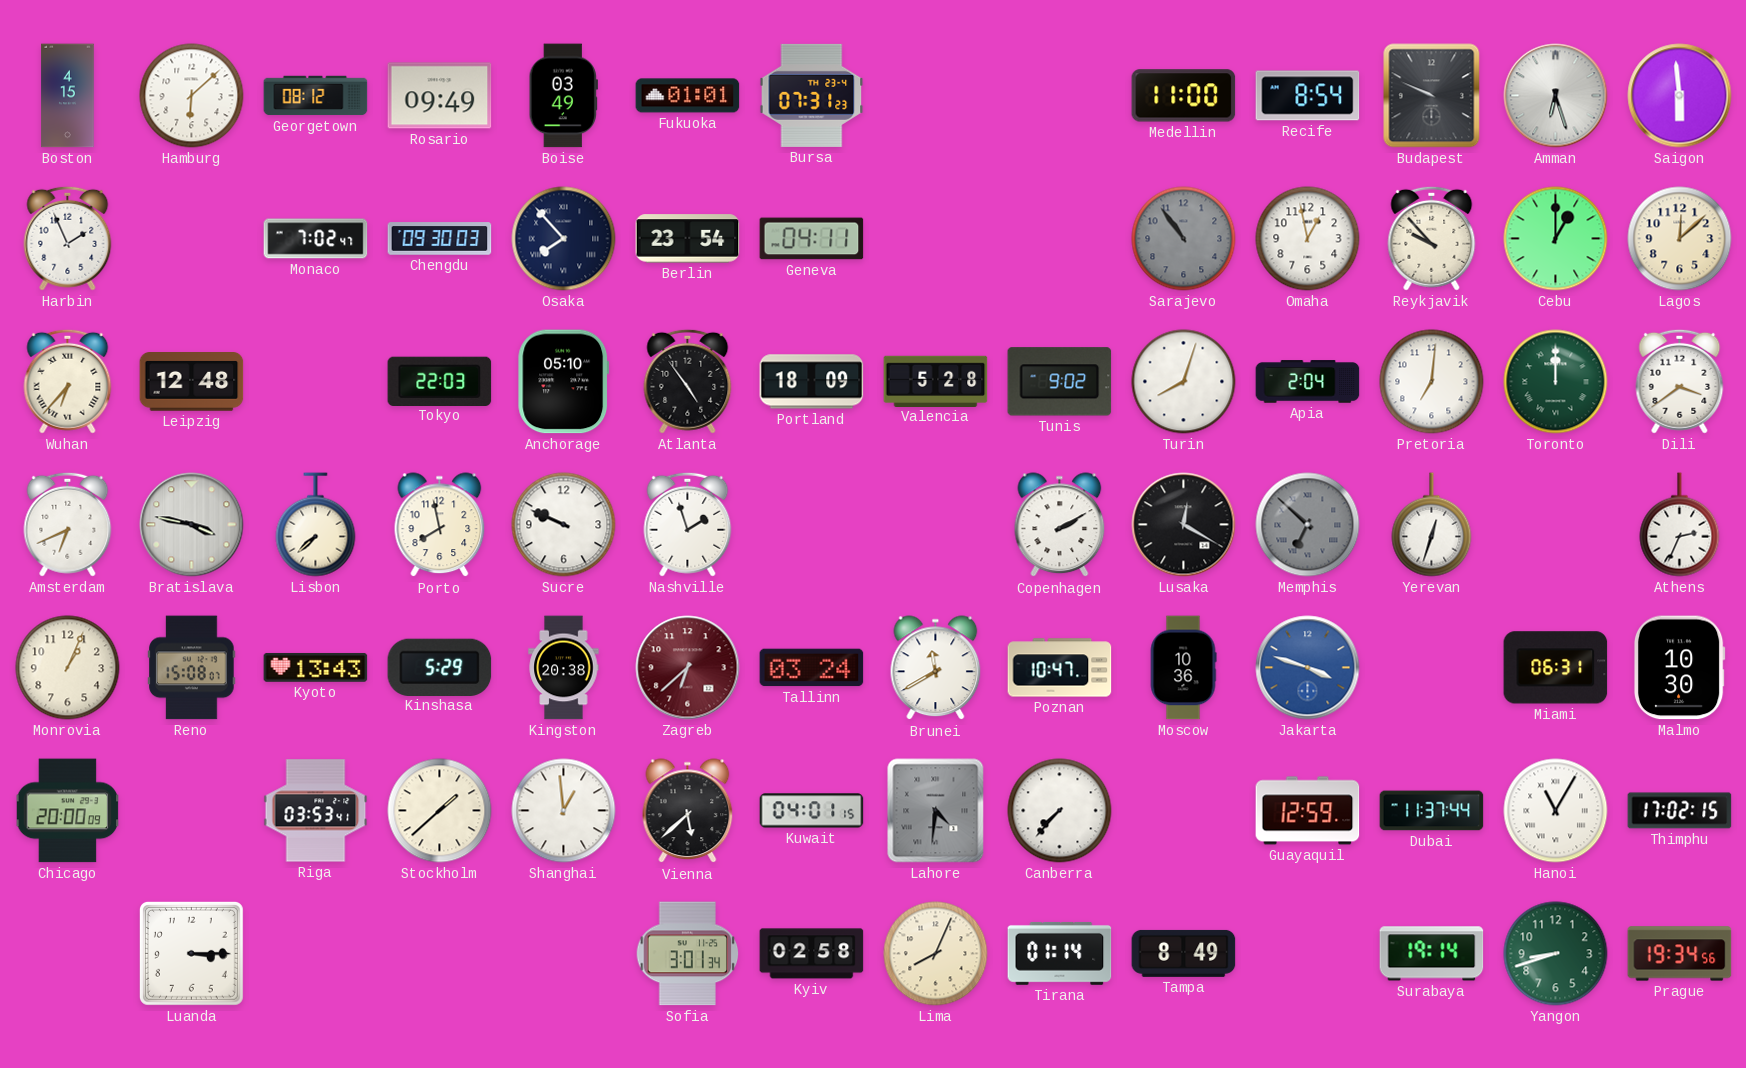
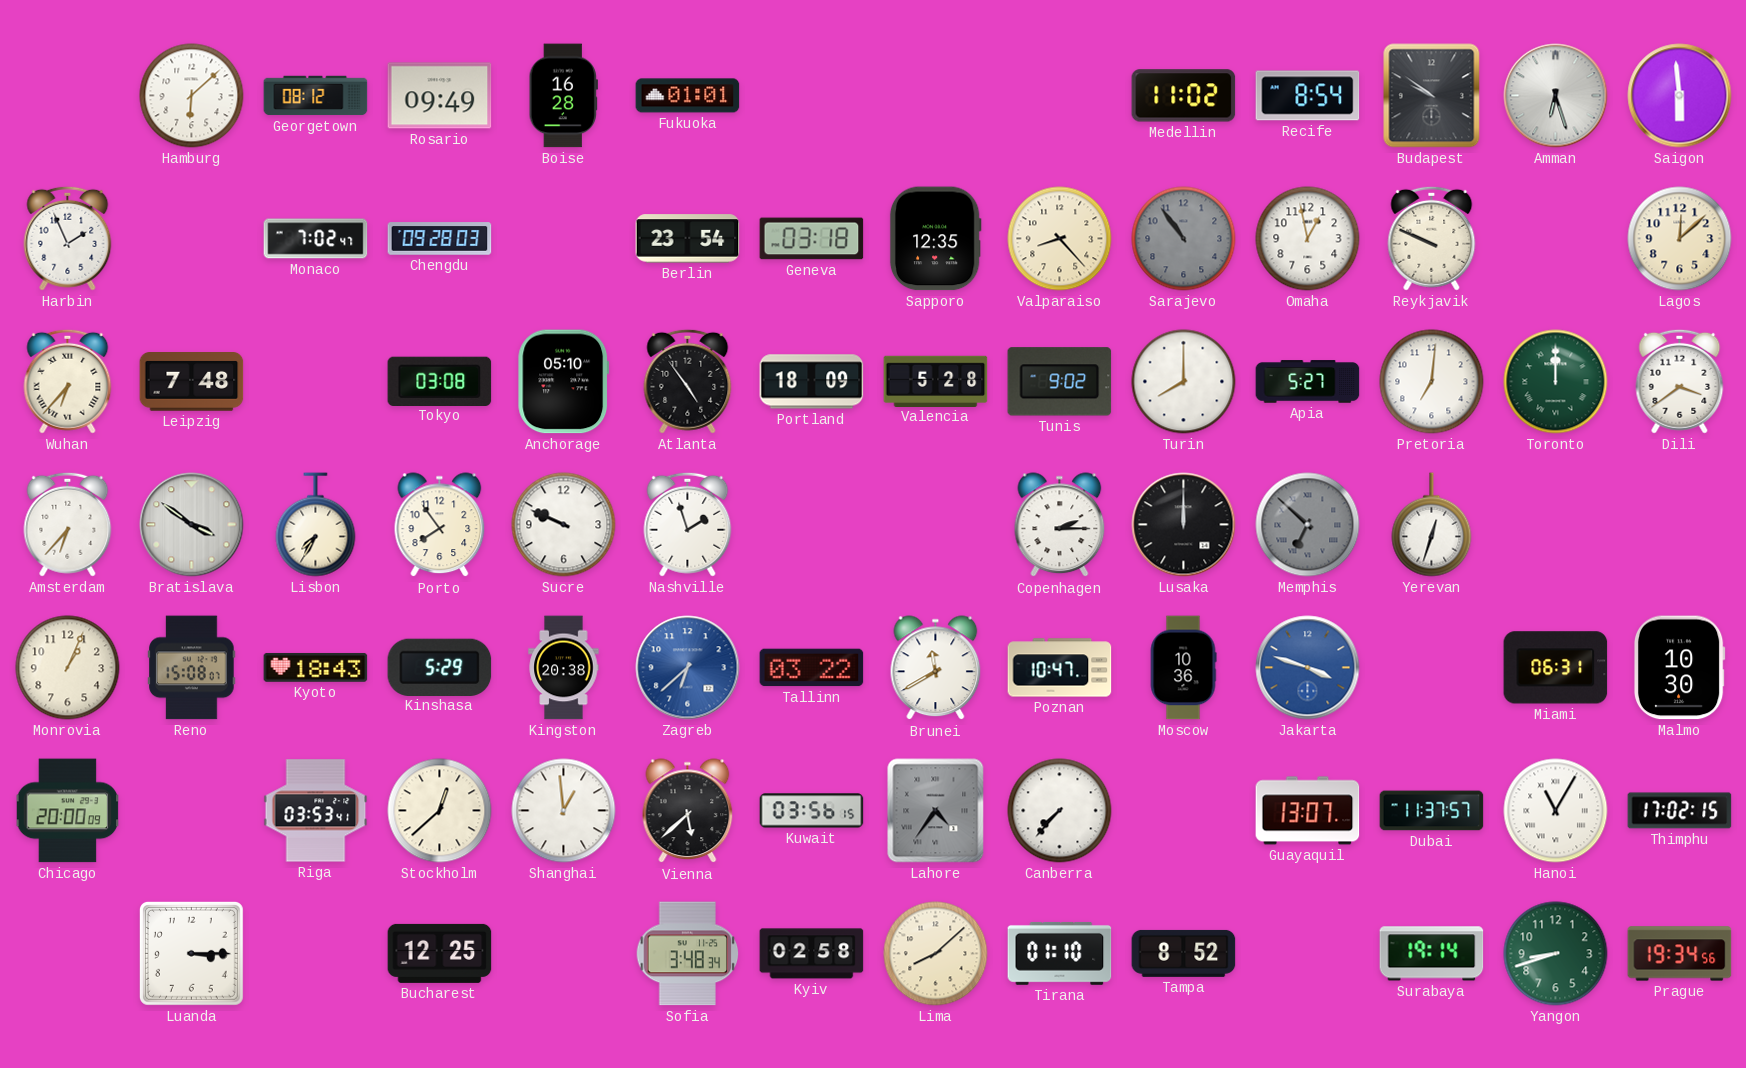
Boston: 4:15 -> none (68, 96)
Boise: 03:49 -> 16:28 (563, 96)
Bursa: 07:31 -> none (812, 95)
Medellin: 11:00 -> 11:02 (1184, 96)
Budapest: 9:49 -> 9:51 (1432, 96)
Chengdu: 09:30 -> 09:28 (440, 239)
Osaka: 7:53 -> none (564, 239)
Geneva: 04:11 -> 03:18 (812, 239)
Sapporo: none -> 12:35 (935, 239)
Valparaiso: none -> 8:23 (1060, 239)
Reykjavik: 9:53 -> 9:49 (1432, 238)
Cebu: 1:00 -> none (1556, 239)
Leipzig: 12:48 -> 7:48 (192, 382)
Tokyo: 22:03 -> 03:08 (440, 381)
Turin: 8:03 -> 8:00 (1184, 382)
Apia: 2:04 -> 5:27 (1308, 382)
Amsterdam: 6:41 -> 6:37 (68, 524)
Bratislava: 3:47 -> 3:51 (192, 525)
Lisbon: 7:38 -> 7:35 (316, 525)
Porto: 7:58 -> 7:54 (440, 525)
Copenhagen: 2:10 -> 2:15 (1060, 525)
Lusaka: 12:20 -> 12:00 (1184, 525)
Athens: 2:34 -> none (1680, 525)
Kyoto: 13:43 -> 18:43 (316, 667)
Zagreb dial: burgundy -> blue (688, 668)
Tallinn: 03:24 -> 03:22 (812, 668)
Stockholm: 1:38 -> 12:38 (440, 811)
Kuwait: 04:01 -> 03:56 (812, 811)
Lahore: 4:31 -> 4:36 (936, 811)
Guayaquil: 12:59 -> 13:07 (1308, 811)
Dubai: 11:37:44 -> 11:37:57 (1432, 811)
Bucharest: none -> 12:25 (440, 953)
Sofia: 3:01 -> 3:48 (688, 954)
Lima: 8:04 -> 8:08 (936, 954)
Tirana: 01:14 -> 01:10 (1060, 953)
Tampa: 8:49 -> 8:52 (1184, 953)
